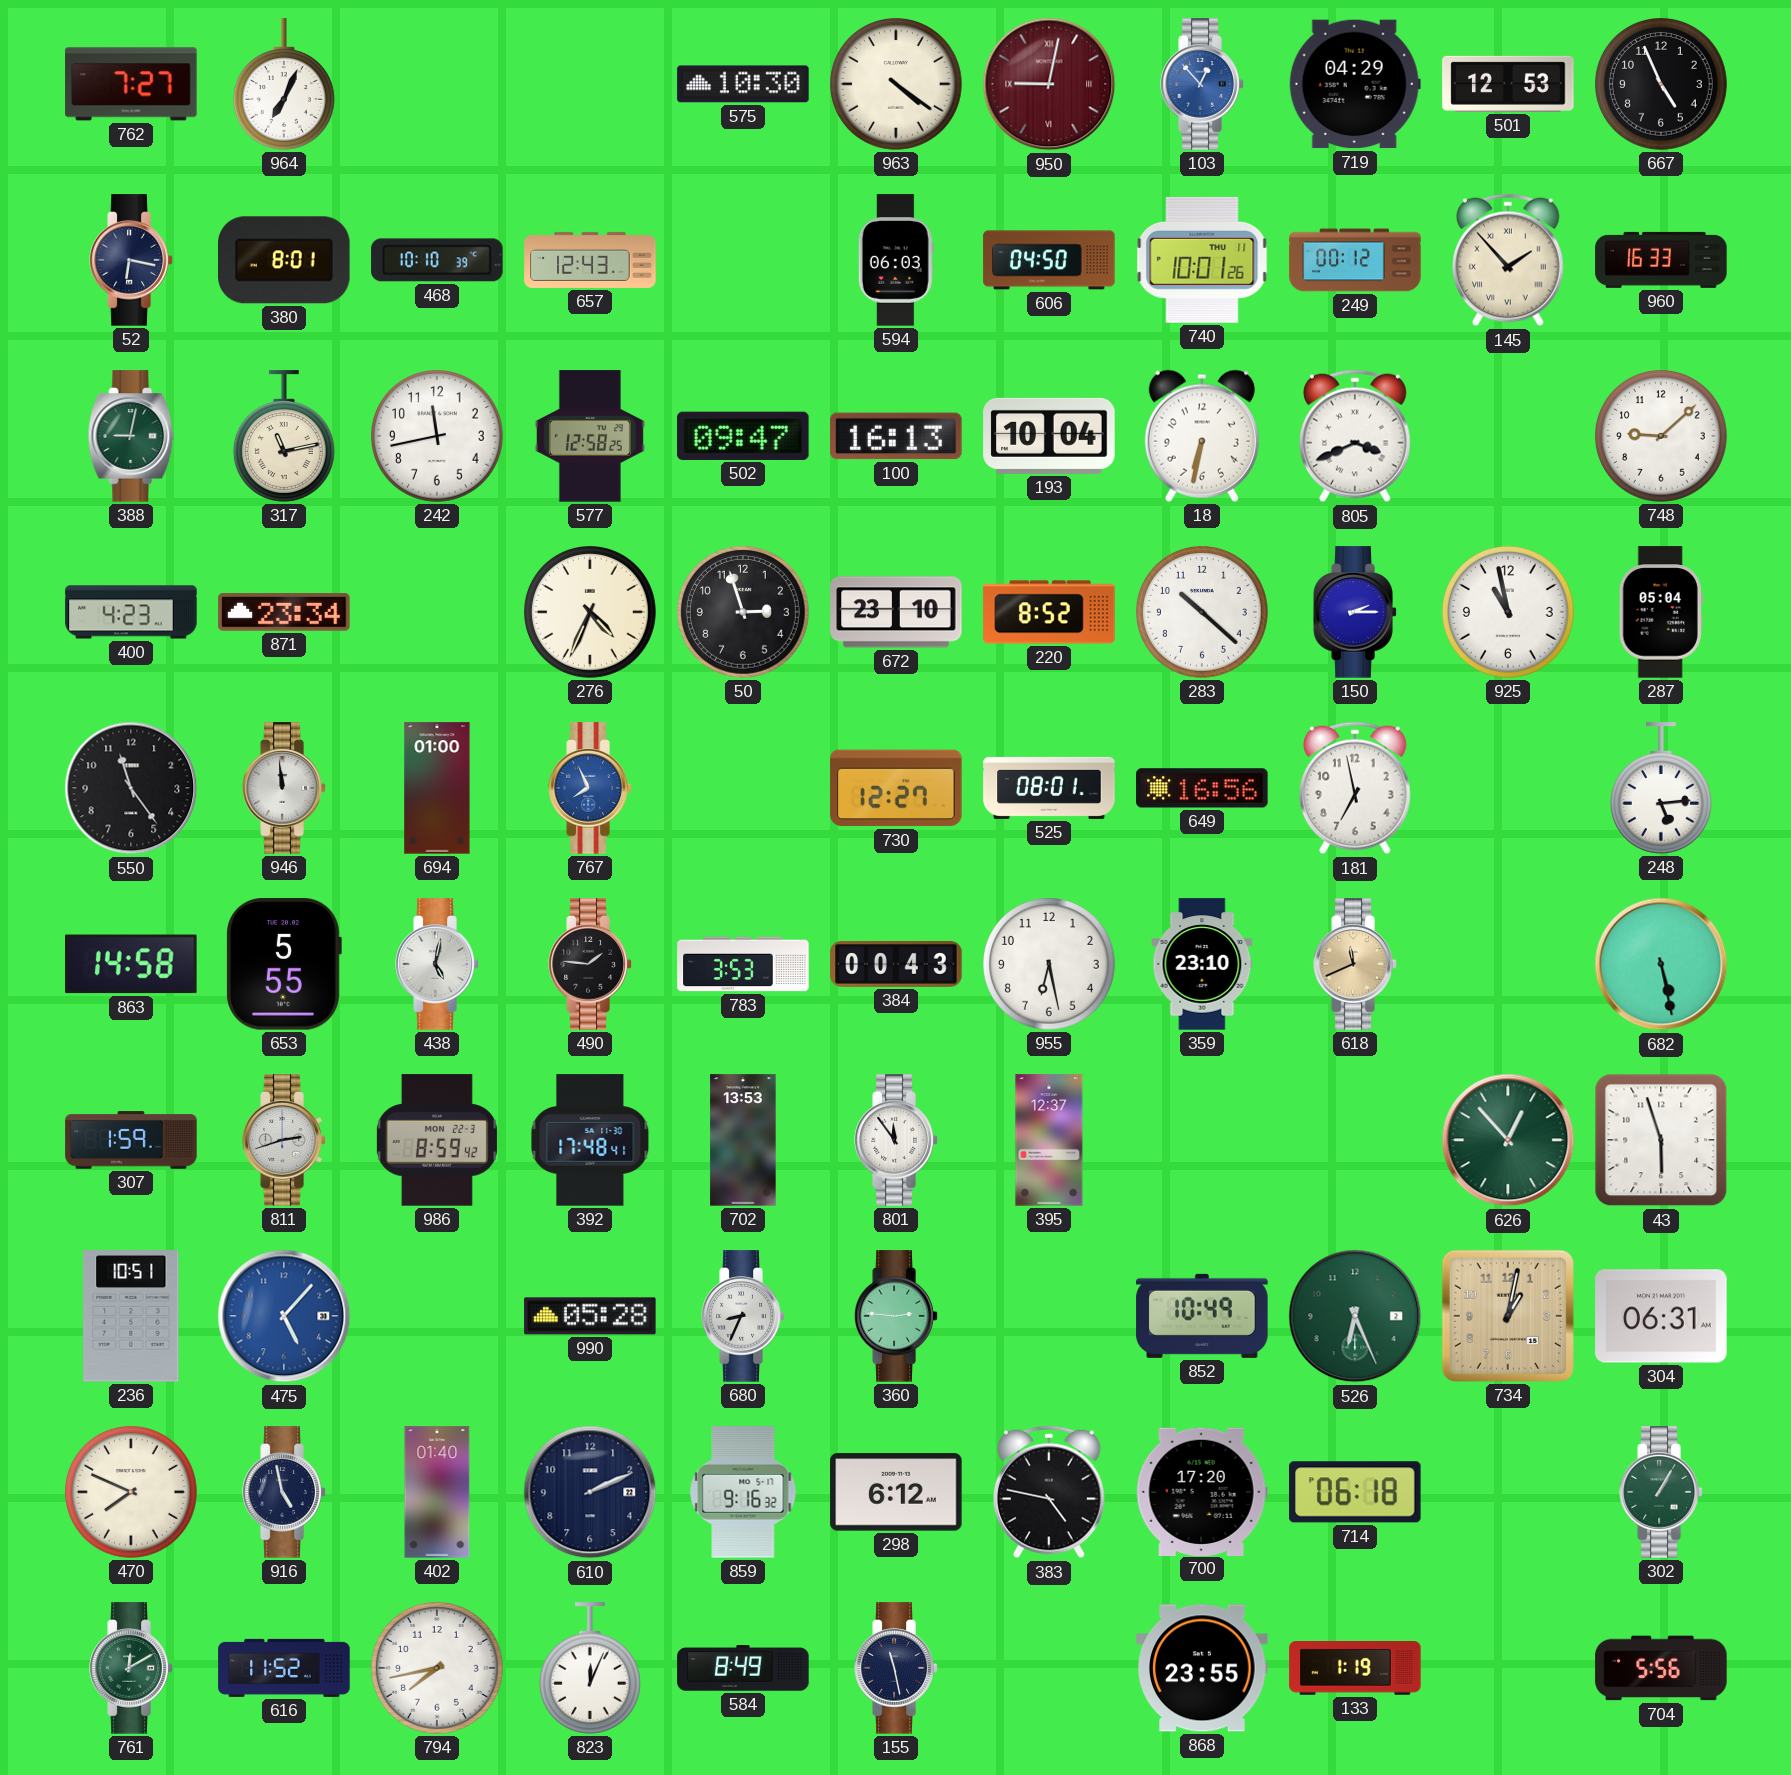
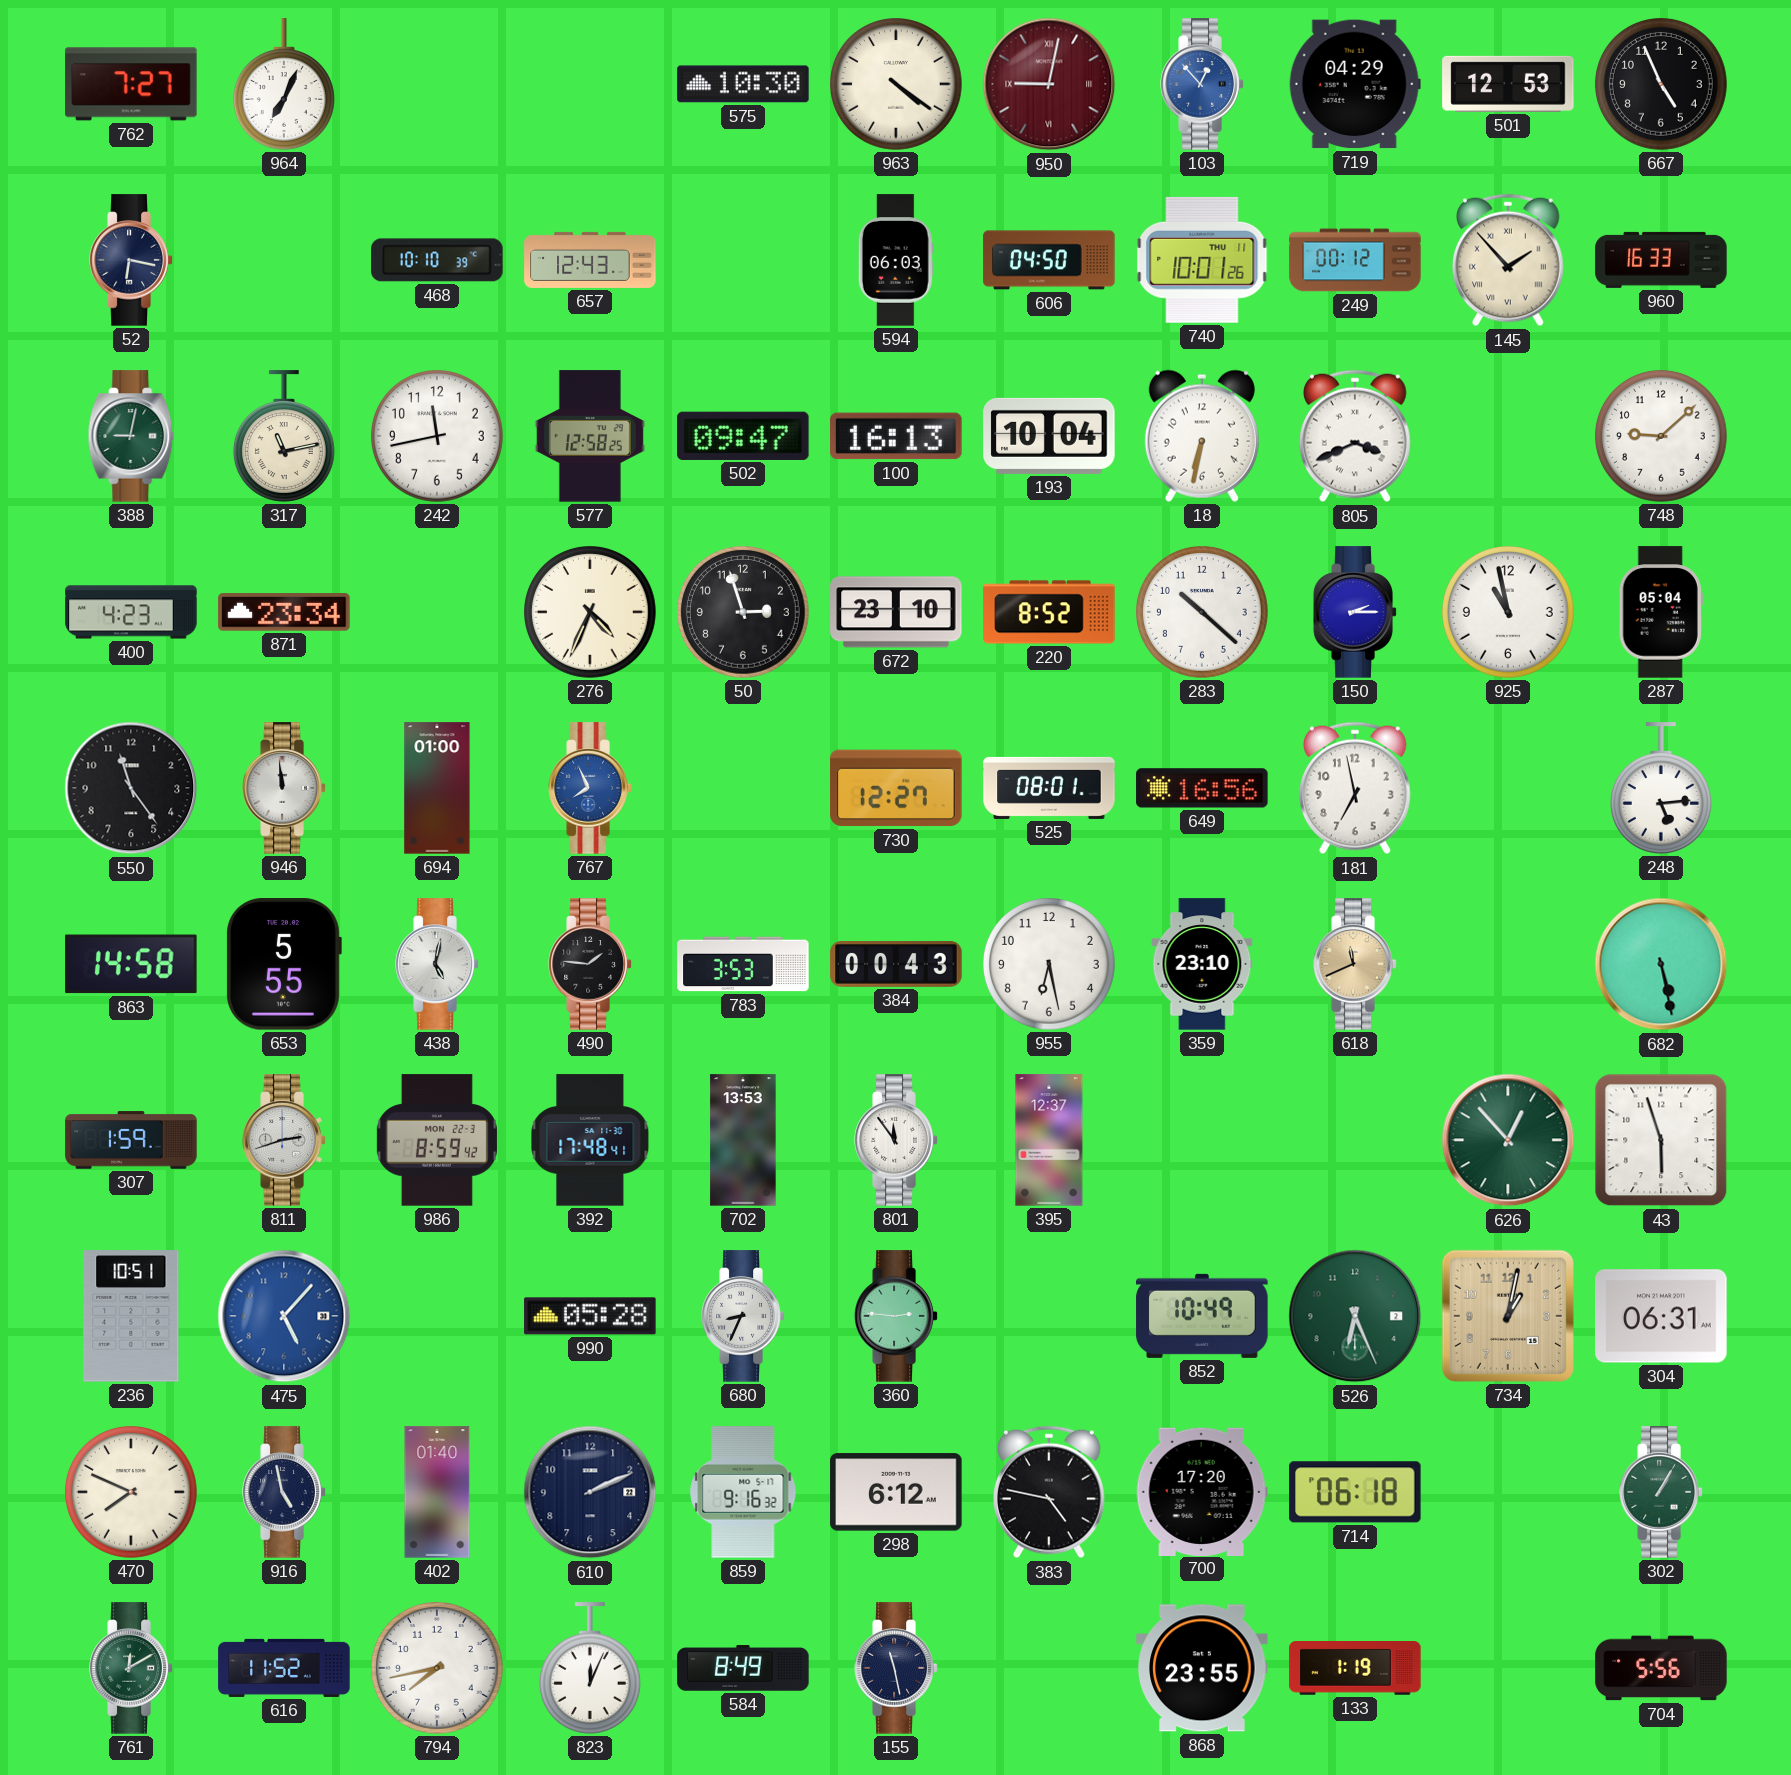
380: 8:01 -> none (284, 260)
